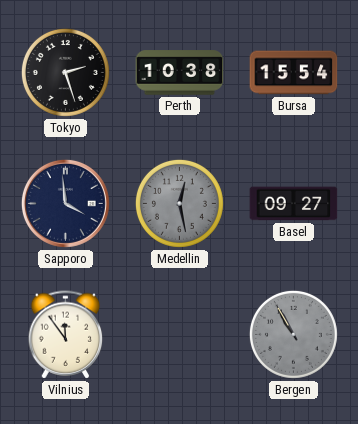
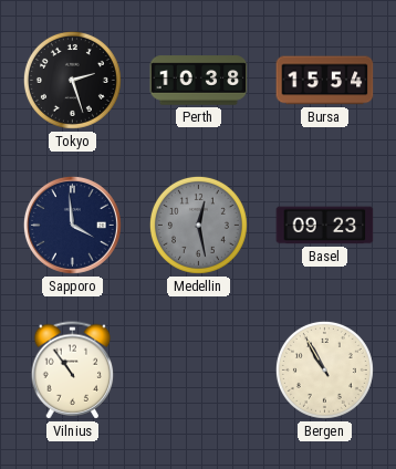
Basel: 09:27 -> 09:23 (325, 226)
Vilnius: 11:54 -> 10:54 (73, 371)
Bergen dial: grey -> cream (324, 369)
